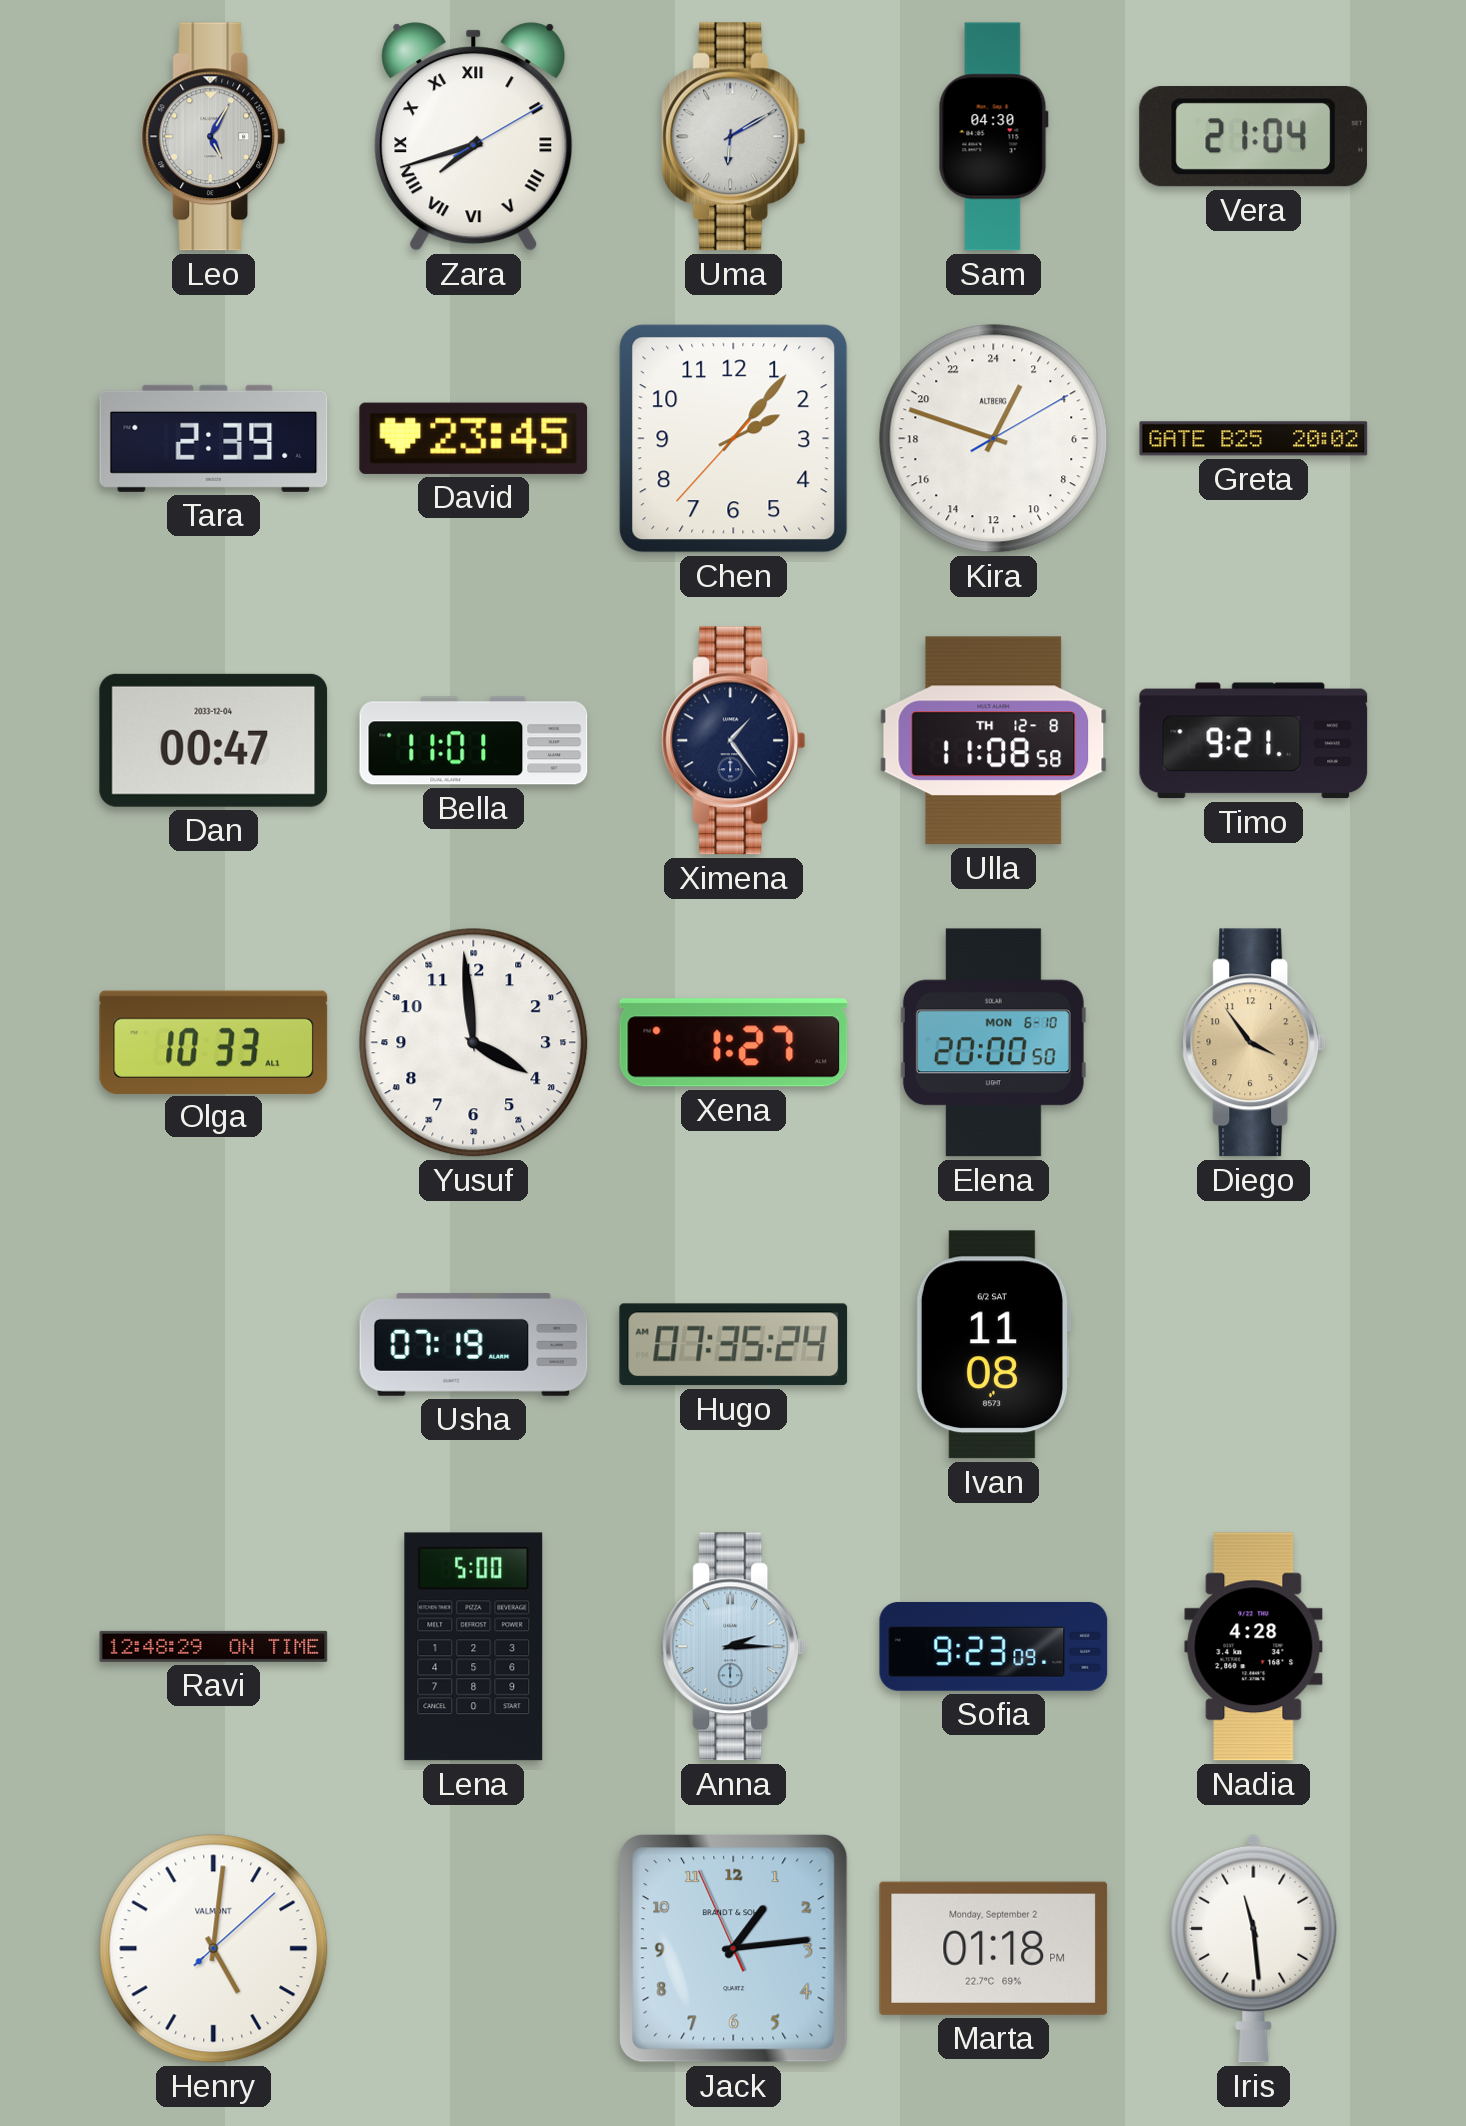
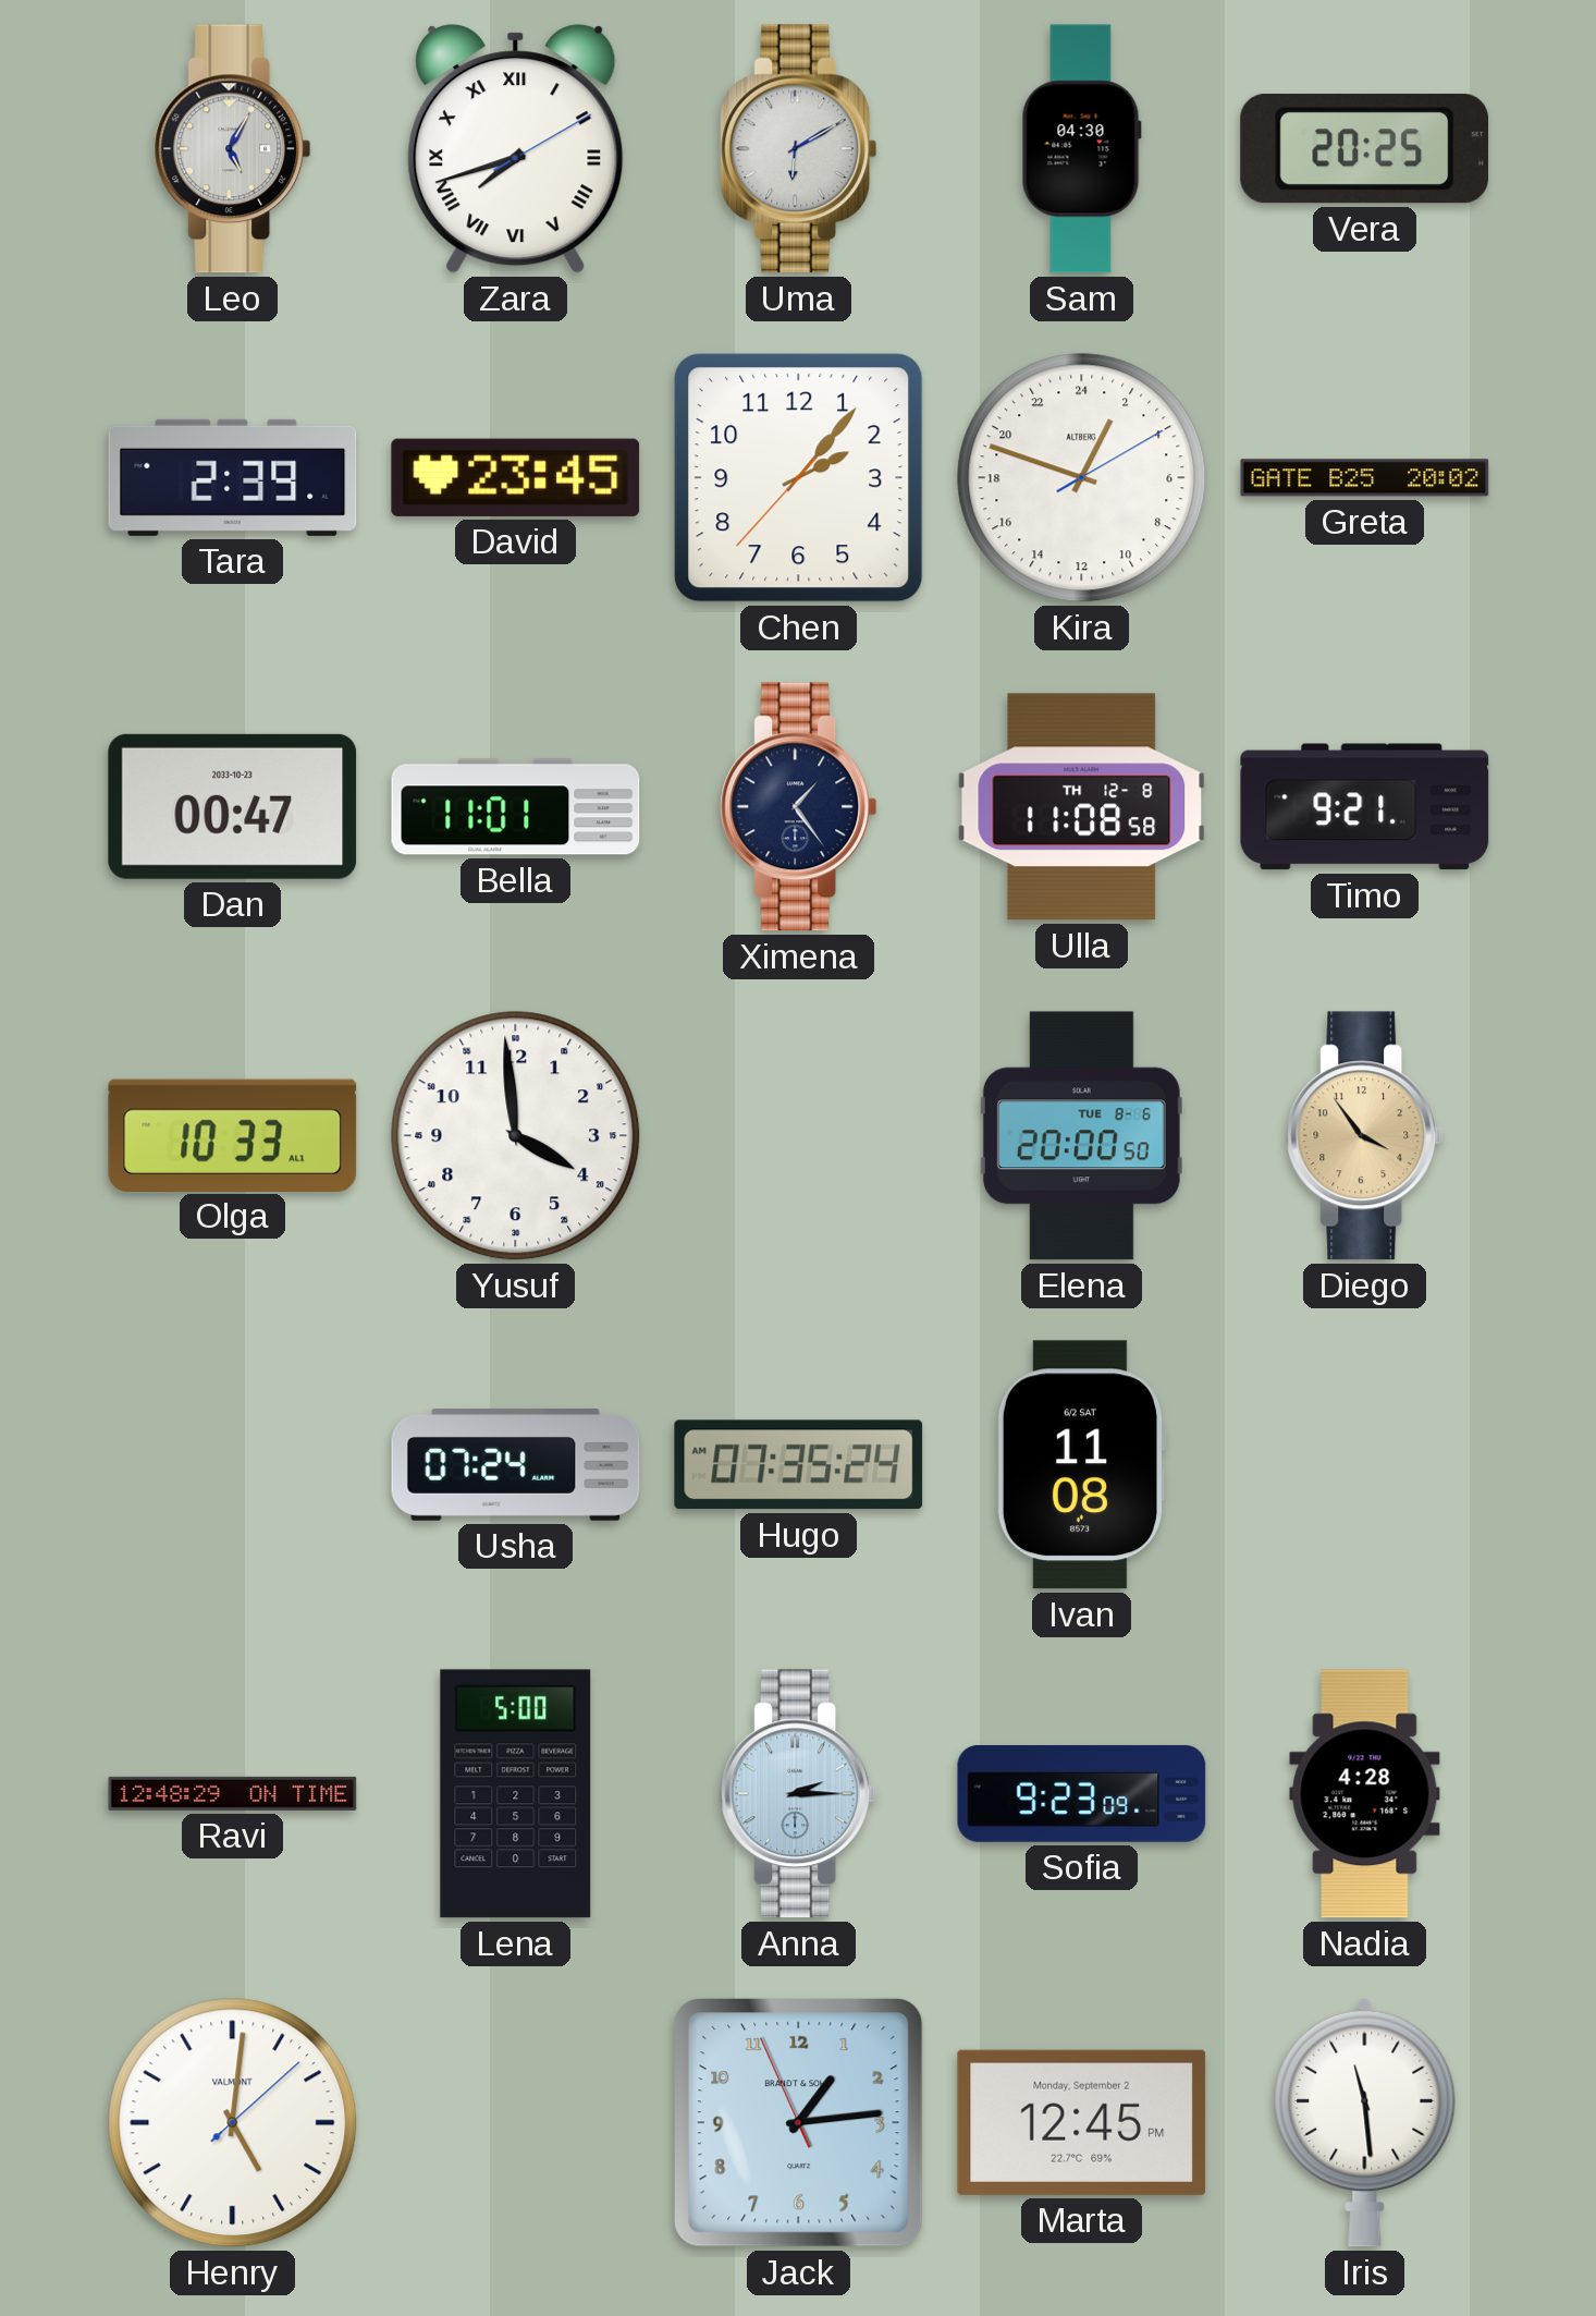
Vera: 21:04 -> 20:25 (1364, 149)
Dan date: 2033-12-04 -> 2033-10-23 (233, 806)
Xena: 1:27 -> none (734, 1043)
Elena date: MON 6-10 -> TUE 8-6 (1081, 1136)
Usha: 07:19 -> 07:24 (516, 1465)
Marta: 01:18 -> 12:45 (1082, 2122)
